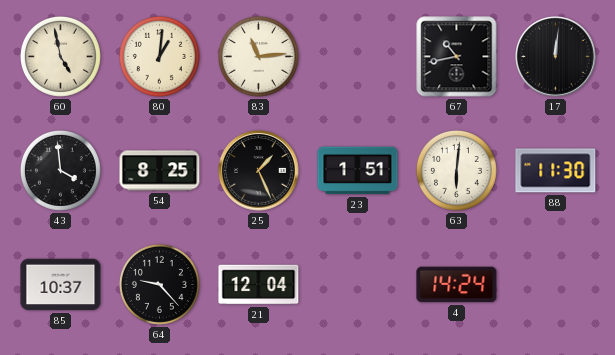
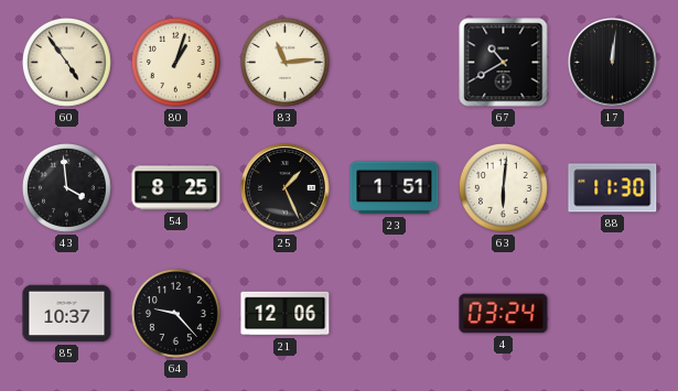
60: 4:58 -> 4:54 (66, 62)
80: 1:01 -> 1:03 (175, 62)
67: 10:43 -> 10:40 (504, 63)
21: 12:04 -> 12:06 (286, 314)
4: 14:24 -> 03:24 (504, 314)
